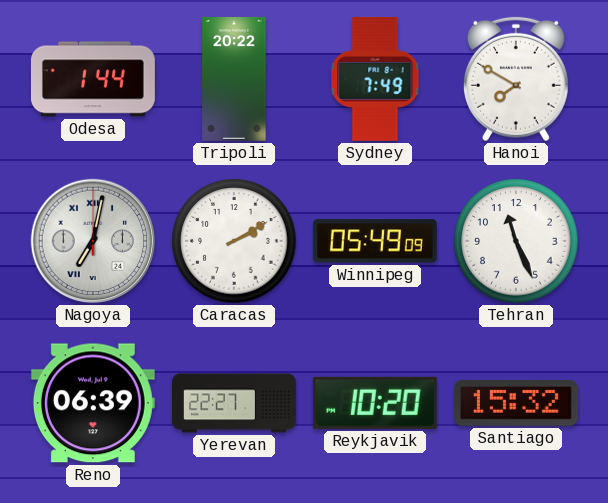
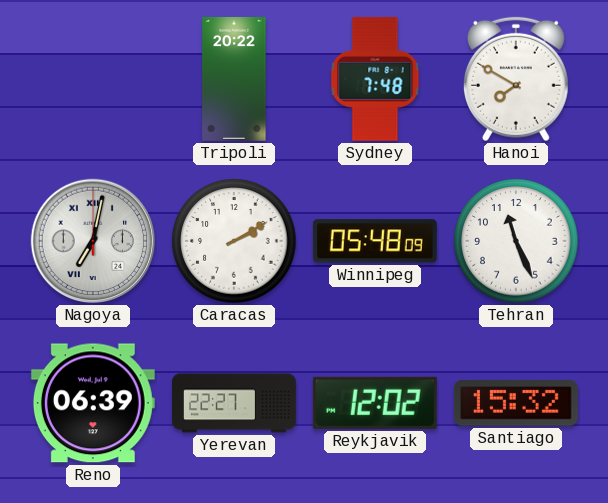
Odesa: 1:44 -> none (93, 79)
Sydney: 7:49 -> 7:48 (375, 79)
Winnipeg: 05:49 -> 05:48 (375, 241)
Reykjavik: 10:20 -> 12:02 (375, 403)
